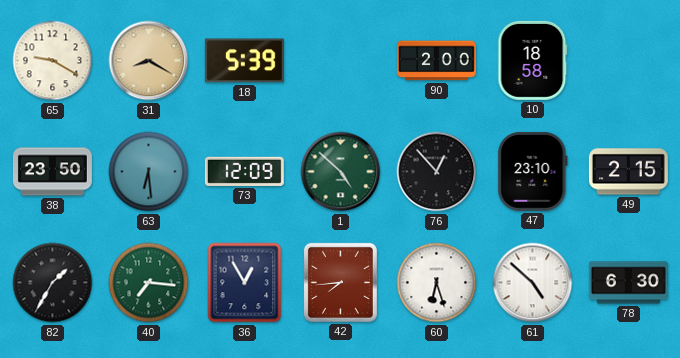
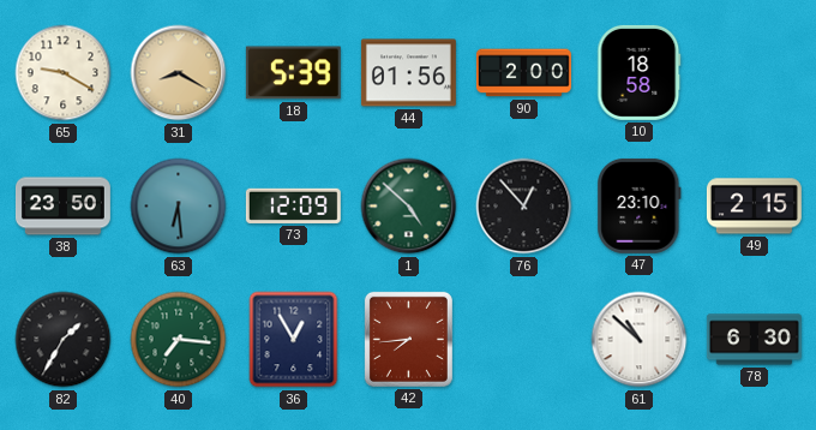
44: none -> 01:56 (408, 73)
60: 6:27 -> none (437, 283)
61: 4:52 -> 10:52 (640, 340)
